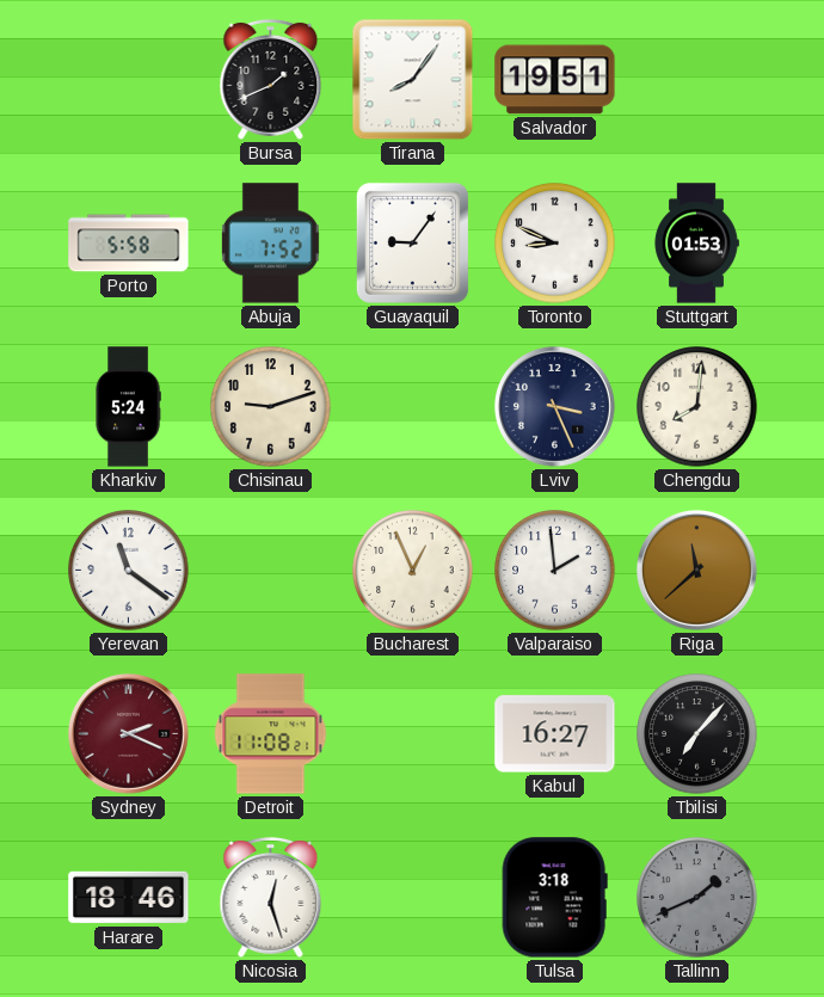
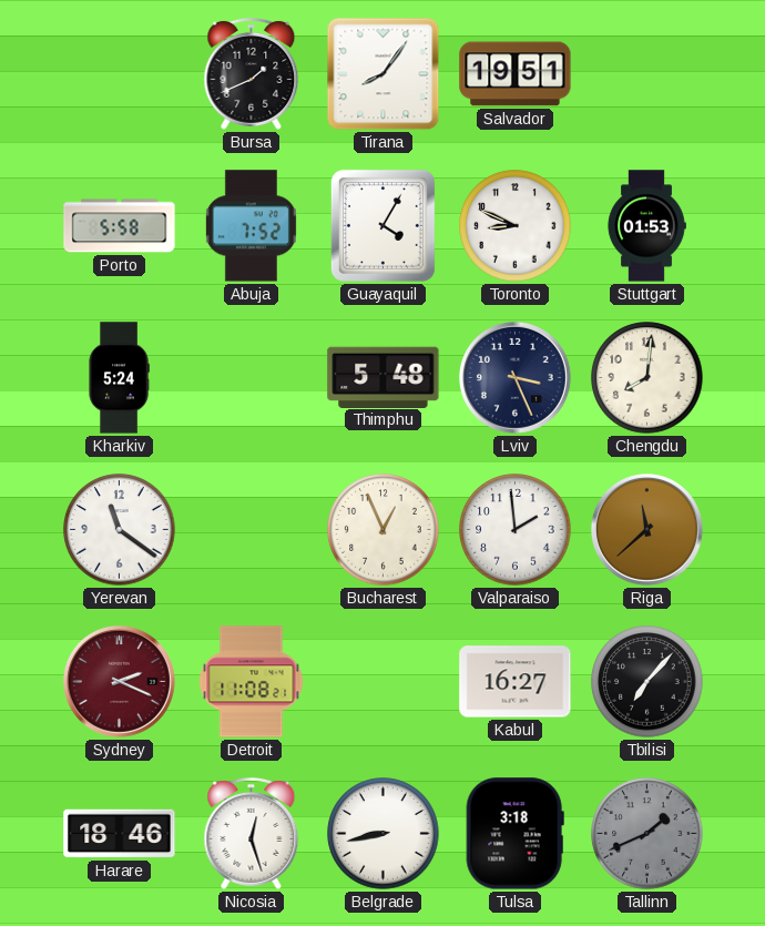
Guayaquil: 9:06 -> 4:05 (382, 225)
Chisinau: 9:12 -> none (271, 407)
Thimphu: none -> 5:48 (384, 377)
Belgrade: none -> 8:43 (384, 834)
